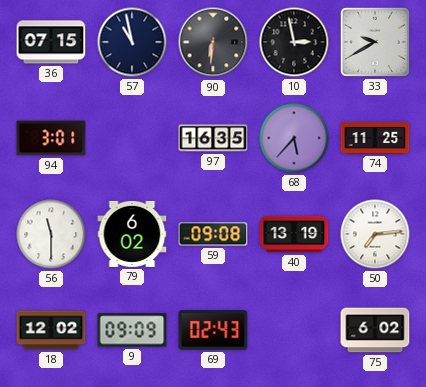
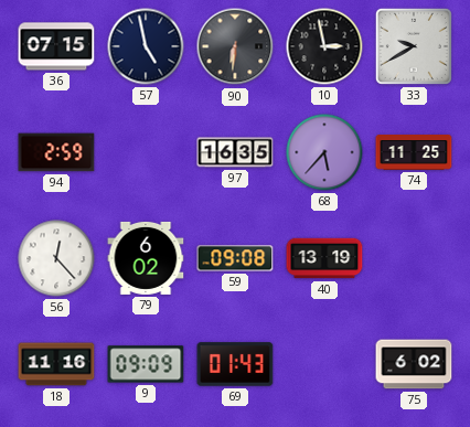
57: 10:58 -> 4:58 (146, 46)
94: 3:01 -> 2:59 (56, 152)
56: 11:30 -> 12:23 (56, 258)
50: 7:14 -> none (375, 234)
18: 12:02 -> 11:16 (56, 364)
69: 02:43 -> 01:43 (235, 364)
